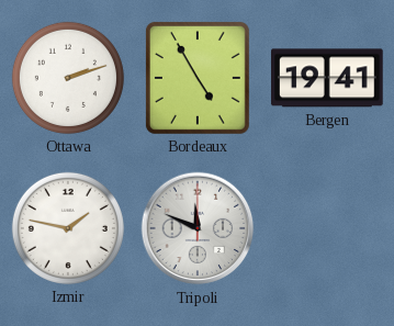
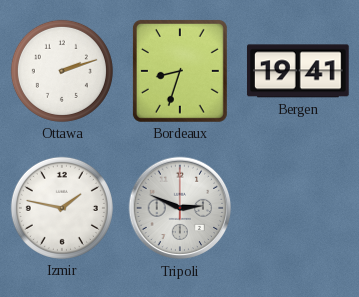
Bordeaux: 4:55 -> 8:33 (180, 71)
Tripoli: 11:49 -> 2:49 (180, 208)
